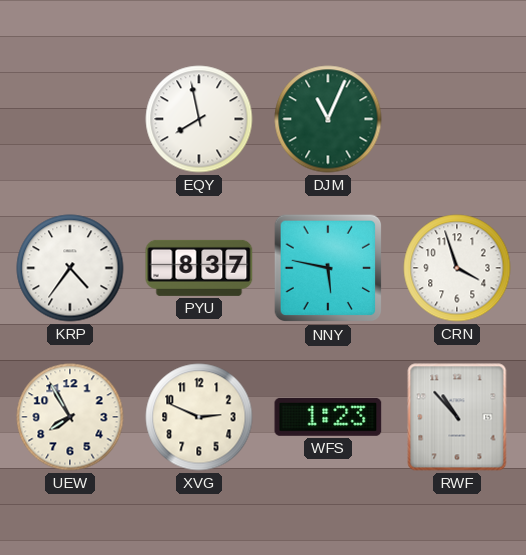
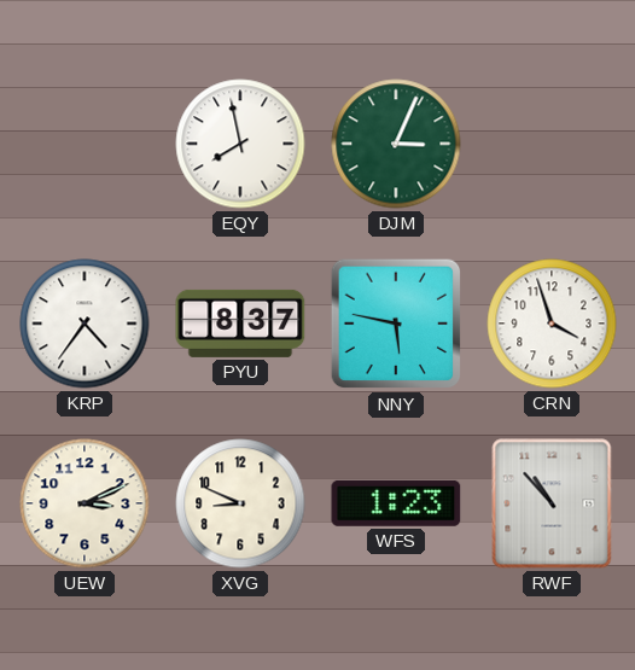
DJM: 11:04 -> 3:04 (396, 144)
UEW: 7:55 -> 3:11 (85, 503)
XVG: 2:49 -> 8:49 (240, 503)
